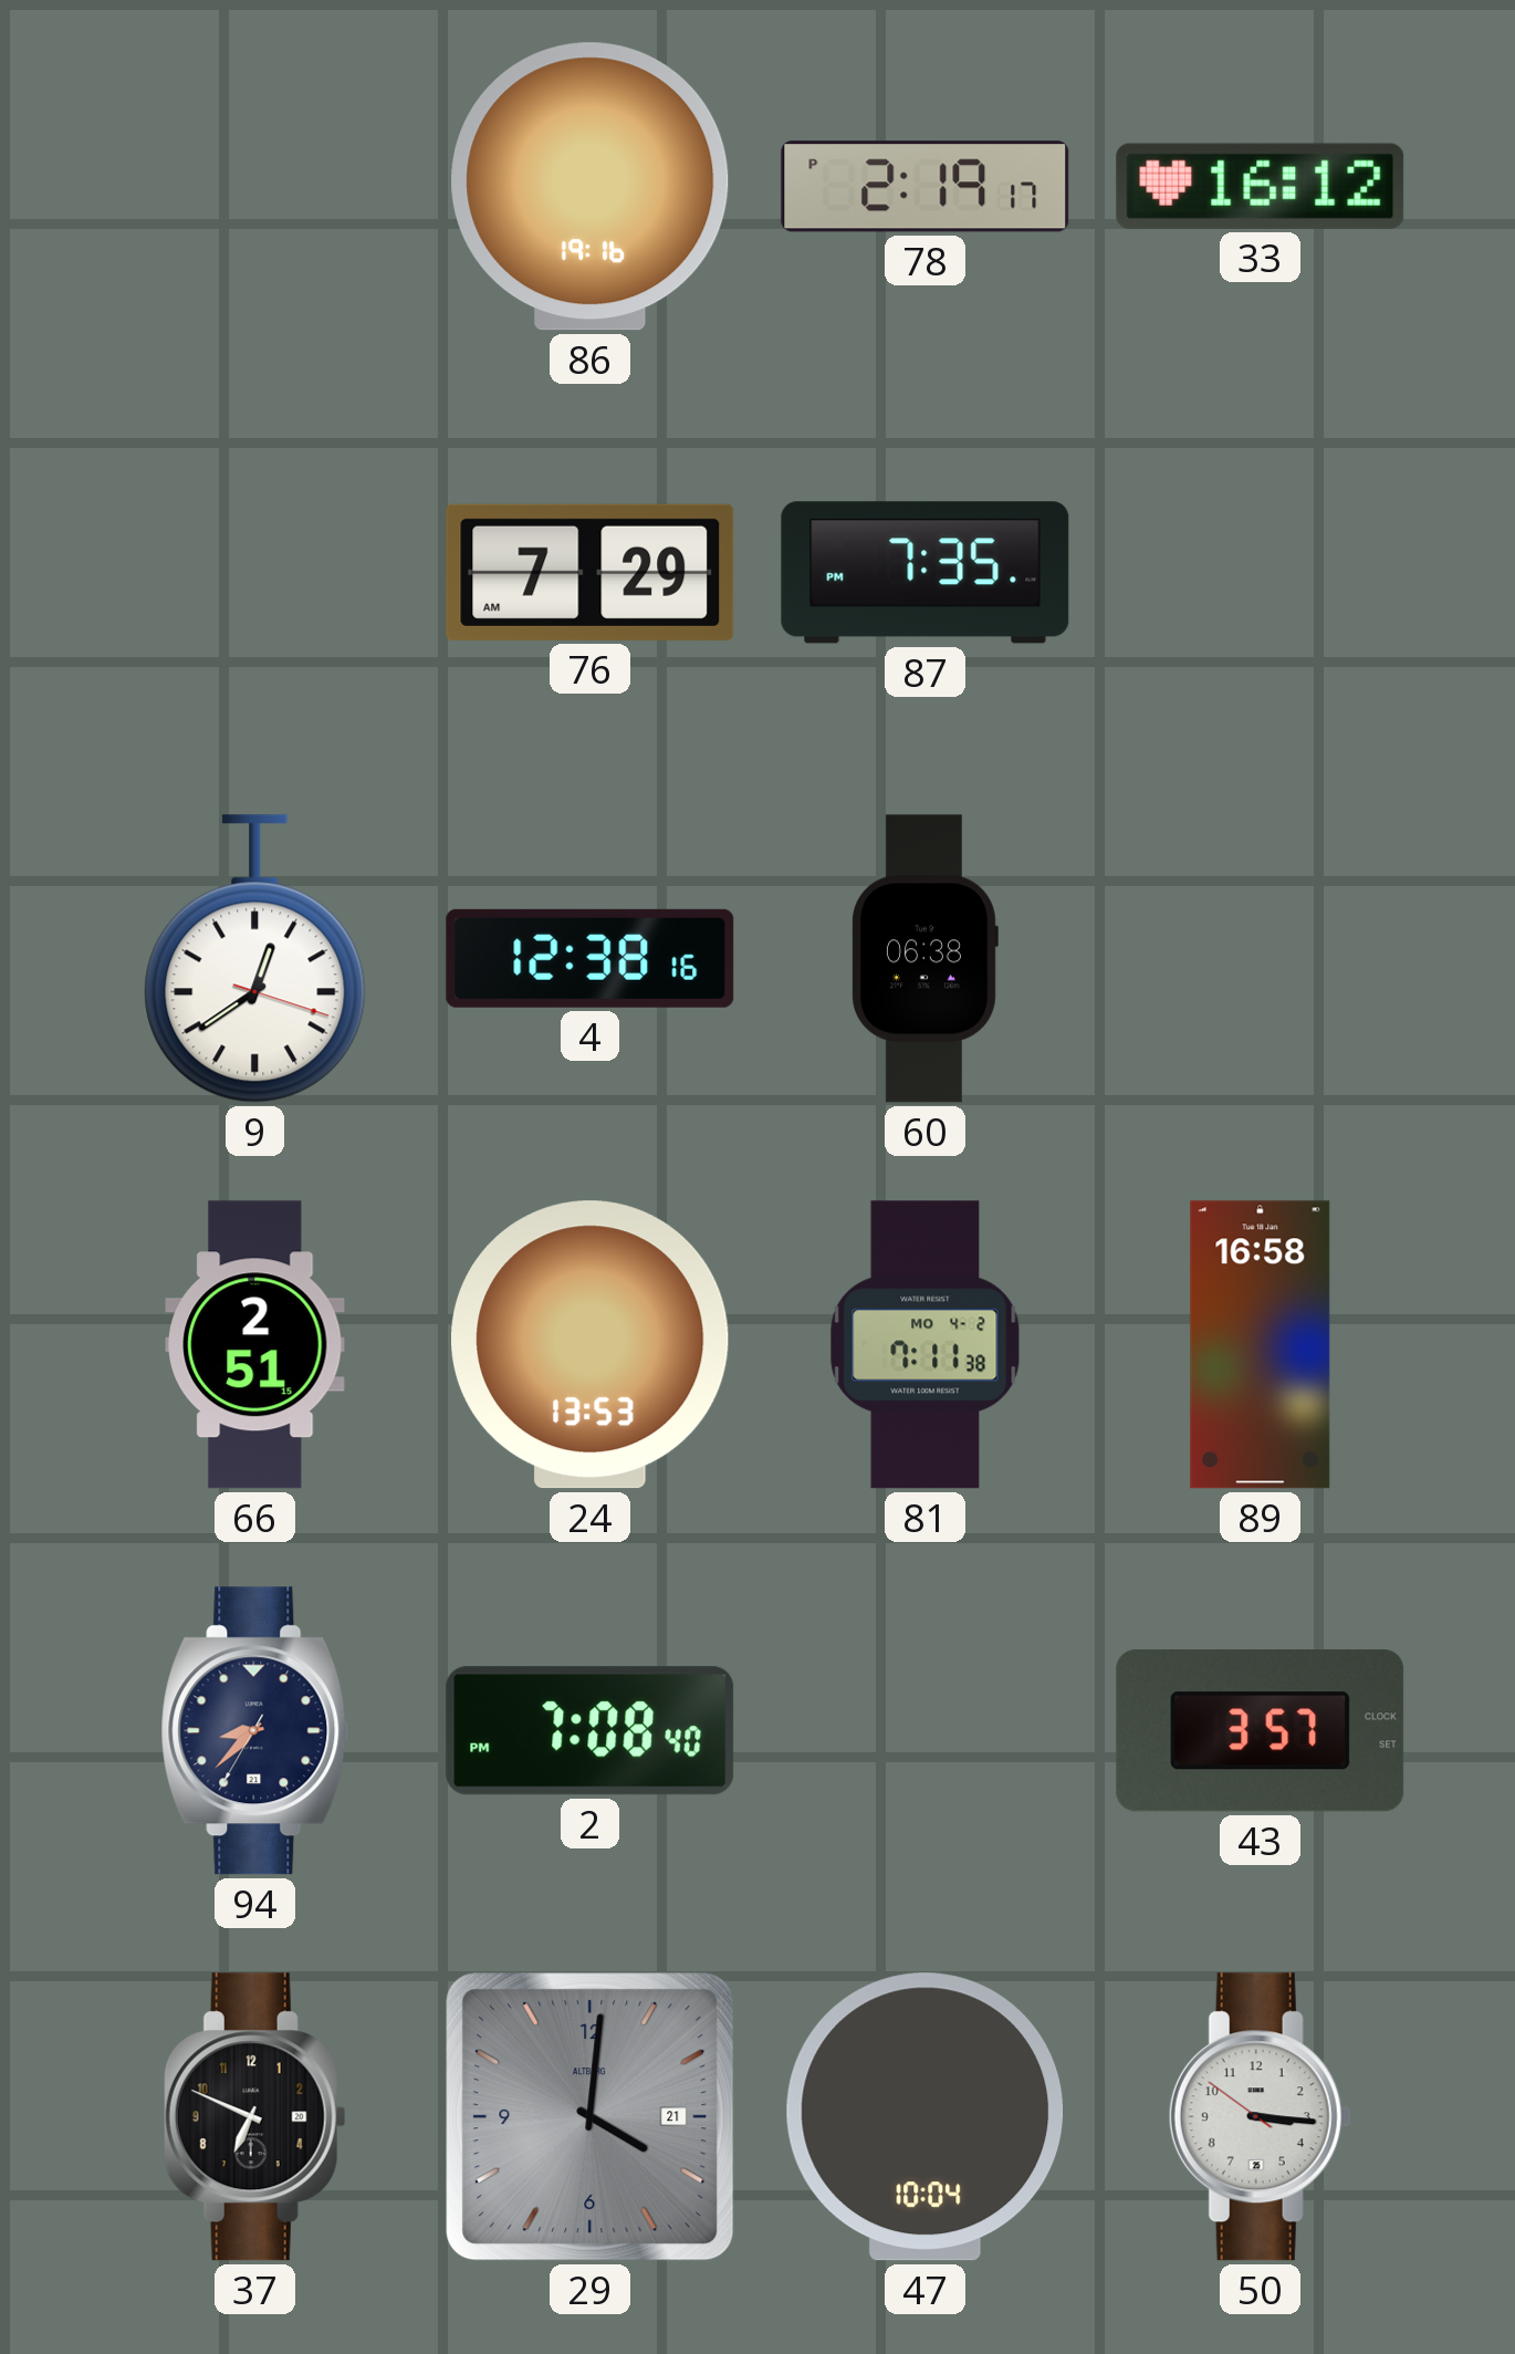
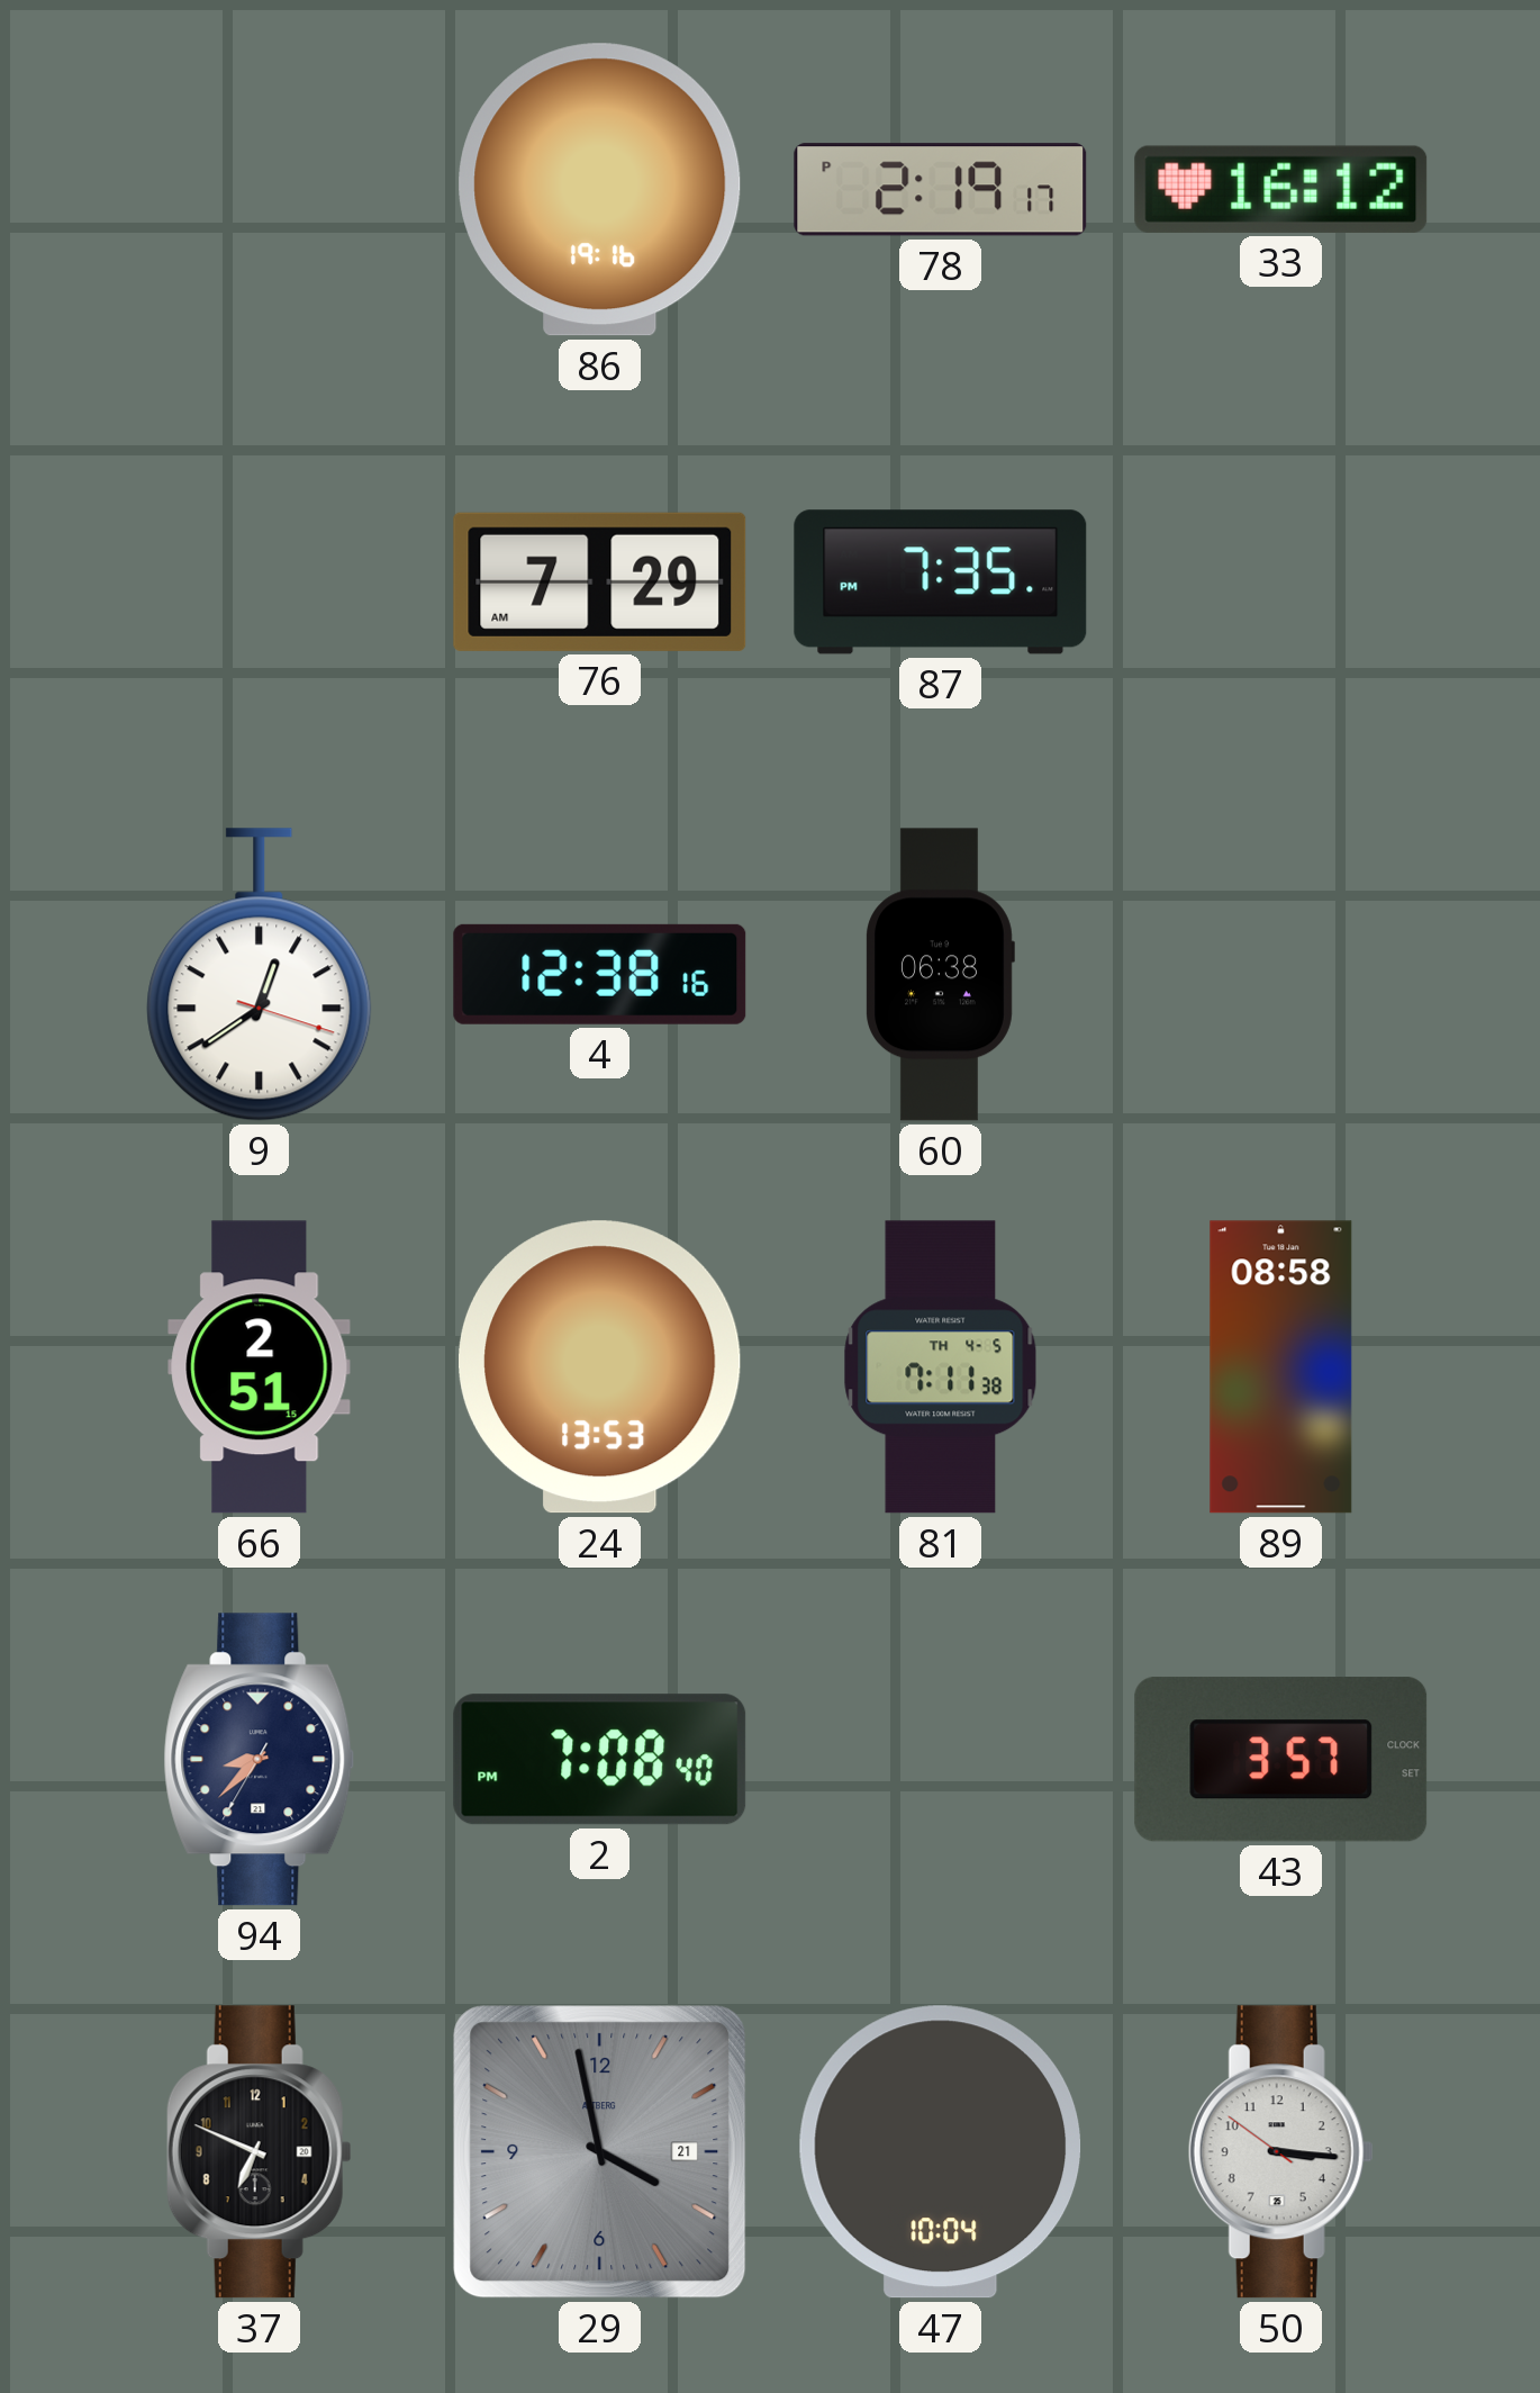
81 date: MO 4-2 -> TH 4-5 (941, 1367)
89: 16:58 -> 08:58 (1281, 1367)
29: 4:01 -> 3:58 (600, 2152)
